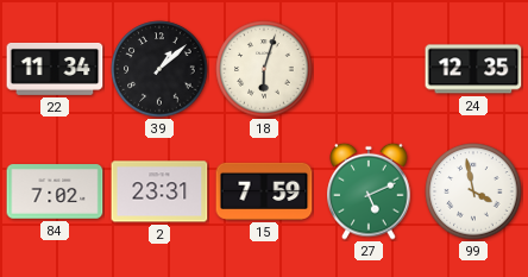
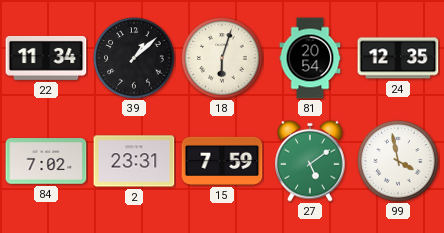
81: none -> 20:54 (310, 58)
27: 5:11 -> 5:09 (310, 161)
